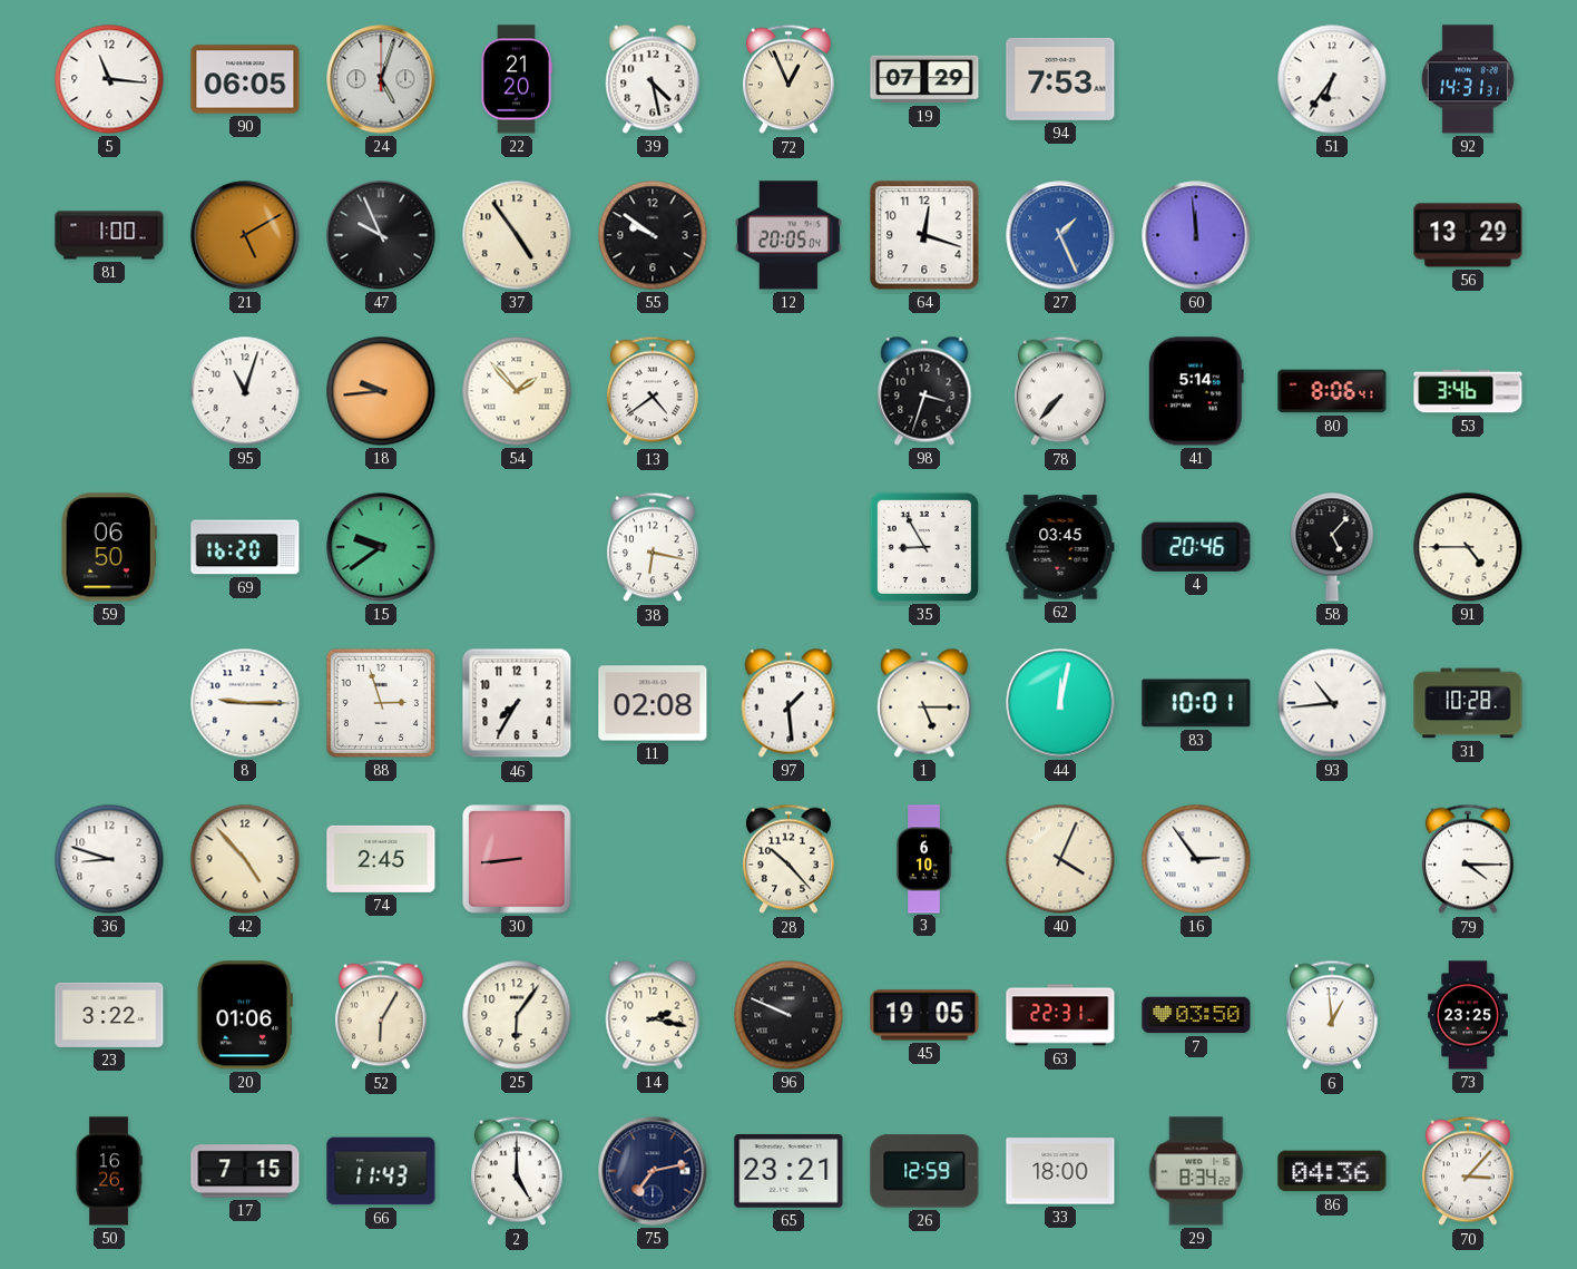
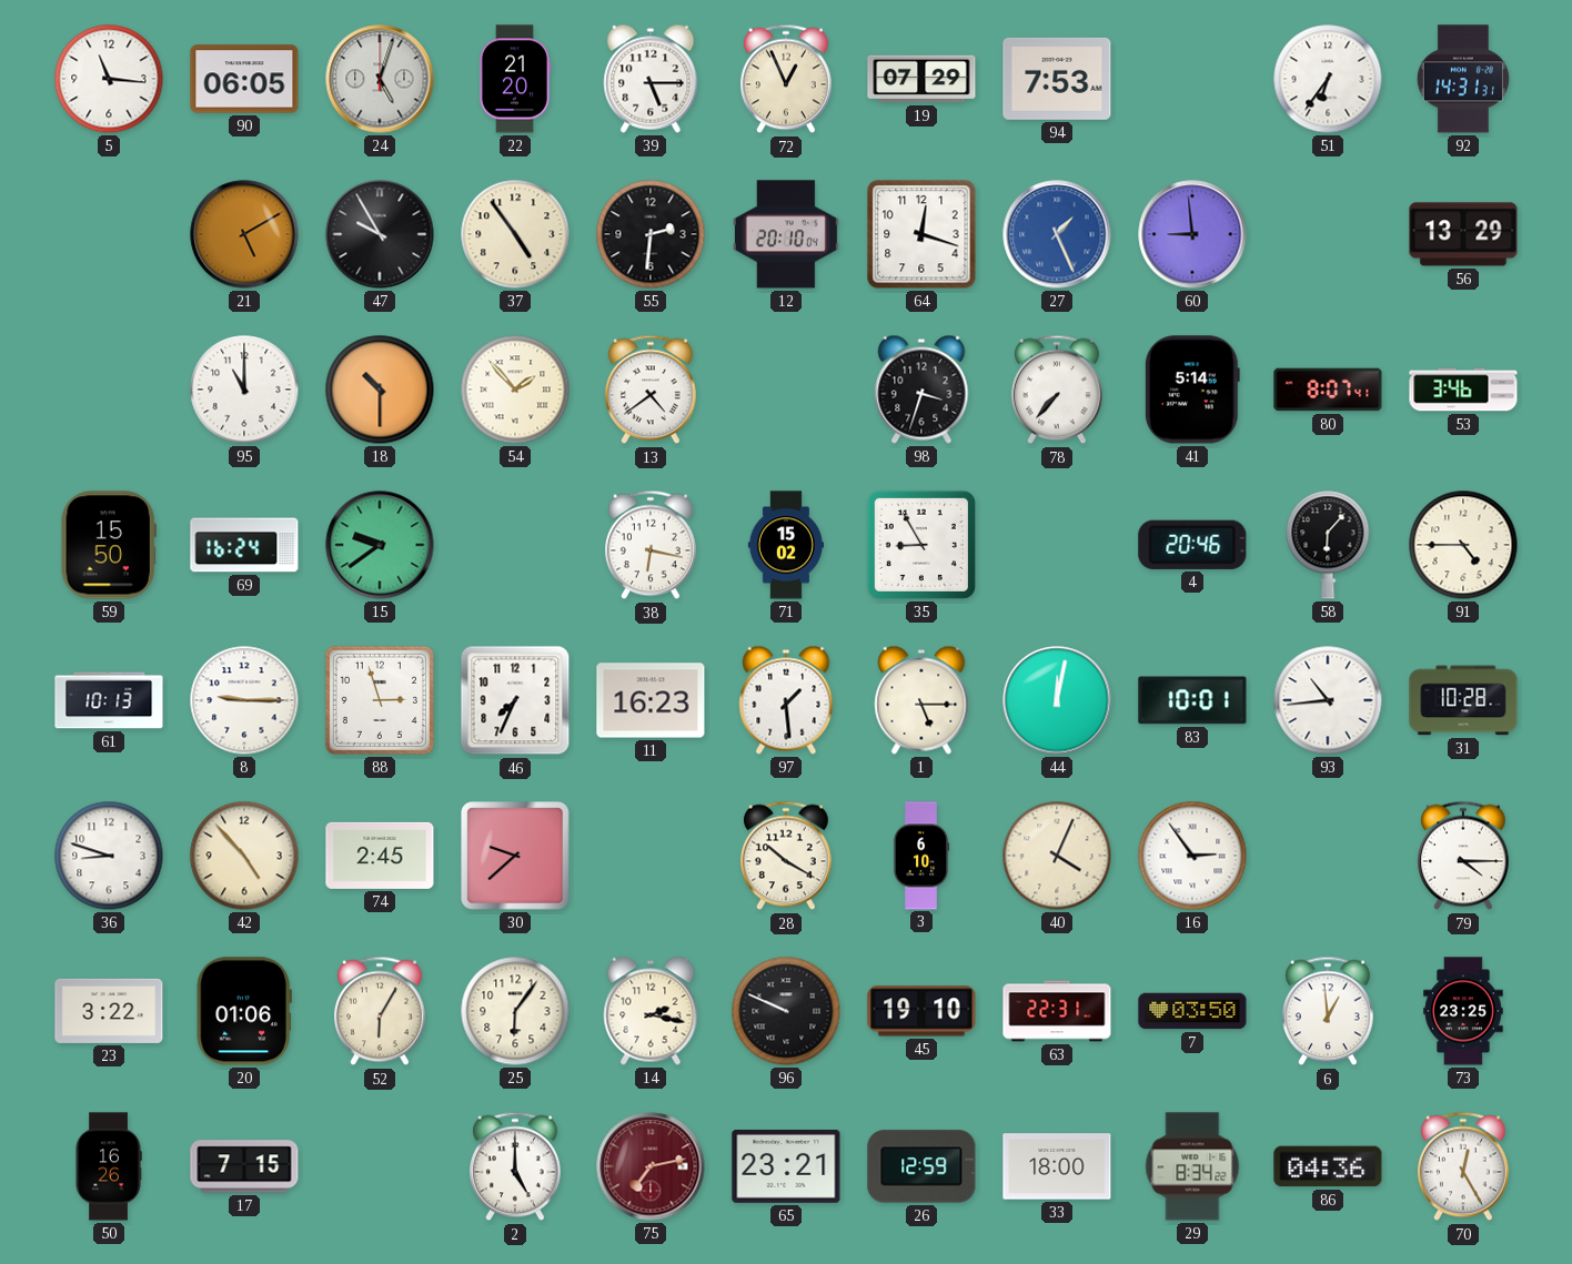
39: 4:28 -> 5:15 (651, 79)
81: 1:00 -> none (109, 235)
47: 9:56 -> 9:55 (380, 234)
55: 9:51 -> 2:31 (651, 234)
12: 20:05 -> 20:10 (786, 234)
60: 11:59 -> 8:59 (1192, 234)
95: 11:03 -> 11:00 (244, 390)
18: 9:44 -> 10:30 (380, 390)
80: 8:06 -> 8:07 (1328, 390)
59: 06:50 -> 15:50 (109, 545)
69: 16:20 -> 16:24 (244, 545)
71: none -> 15:02 (786, 545)
62: 03:45 -> none (1060, 547)
58: 5:07 -> 6:07 (1328, 545)
61: none -> 10:13 (109, 700)
46: 7:35 -> 7:34 (515, 700)
11: 02:08 -> 16:23 (651, 700)
30: 8:44 -> 9:38 (515, 856)
28: 10:23 -> 10:20 (786, 856)
45: 19:05 -> 19:10 (921, 1011)
66: 11:43 -> none (381, 1171)
75 dial: navy -> burgundy (651, 1166)
70: 3:07 -> 12:25 (1463, 1166)
